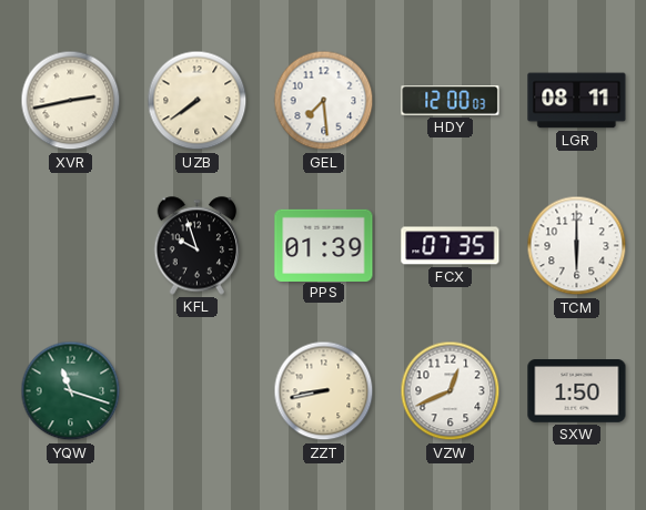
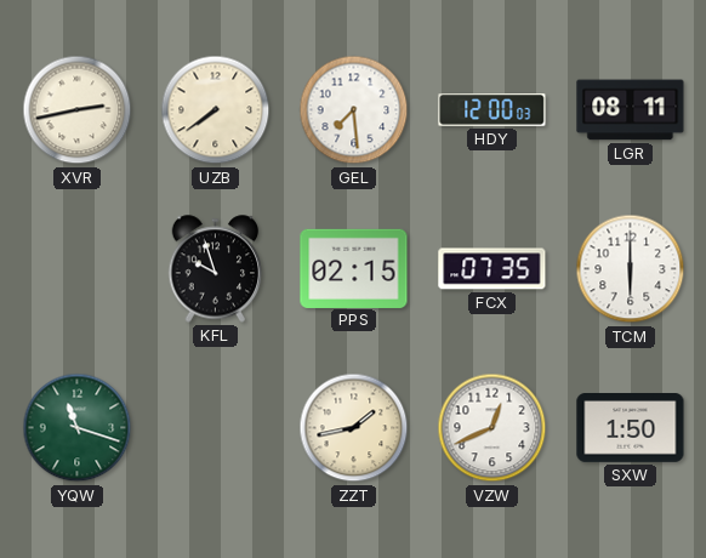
PPS: 01:39 -> 02:15 (354, 268)
ZZT: 8:43 -> 1:43 (354, 428)
